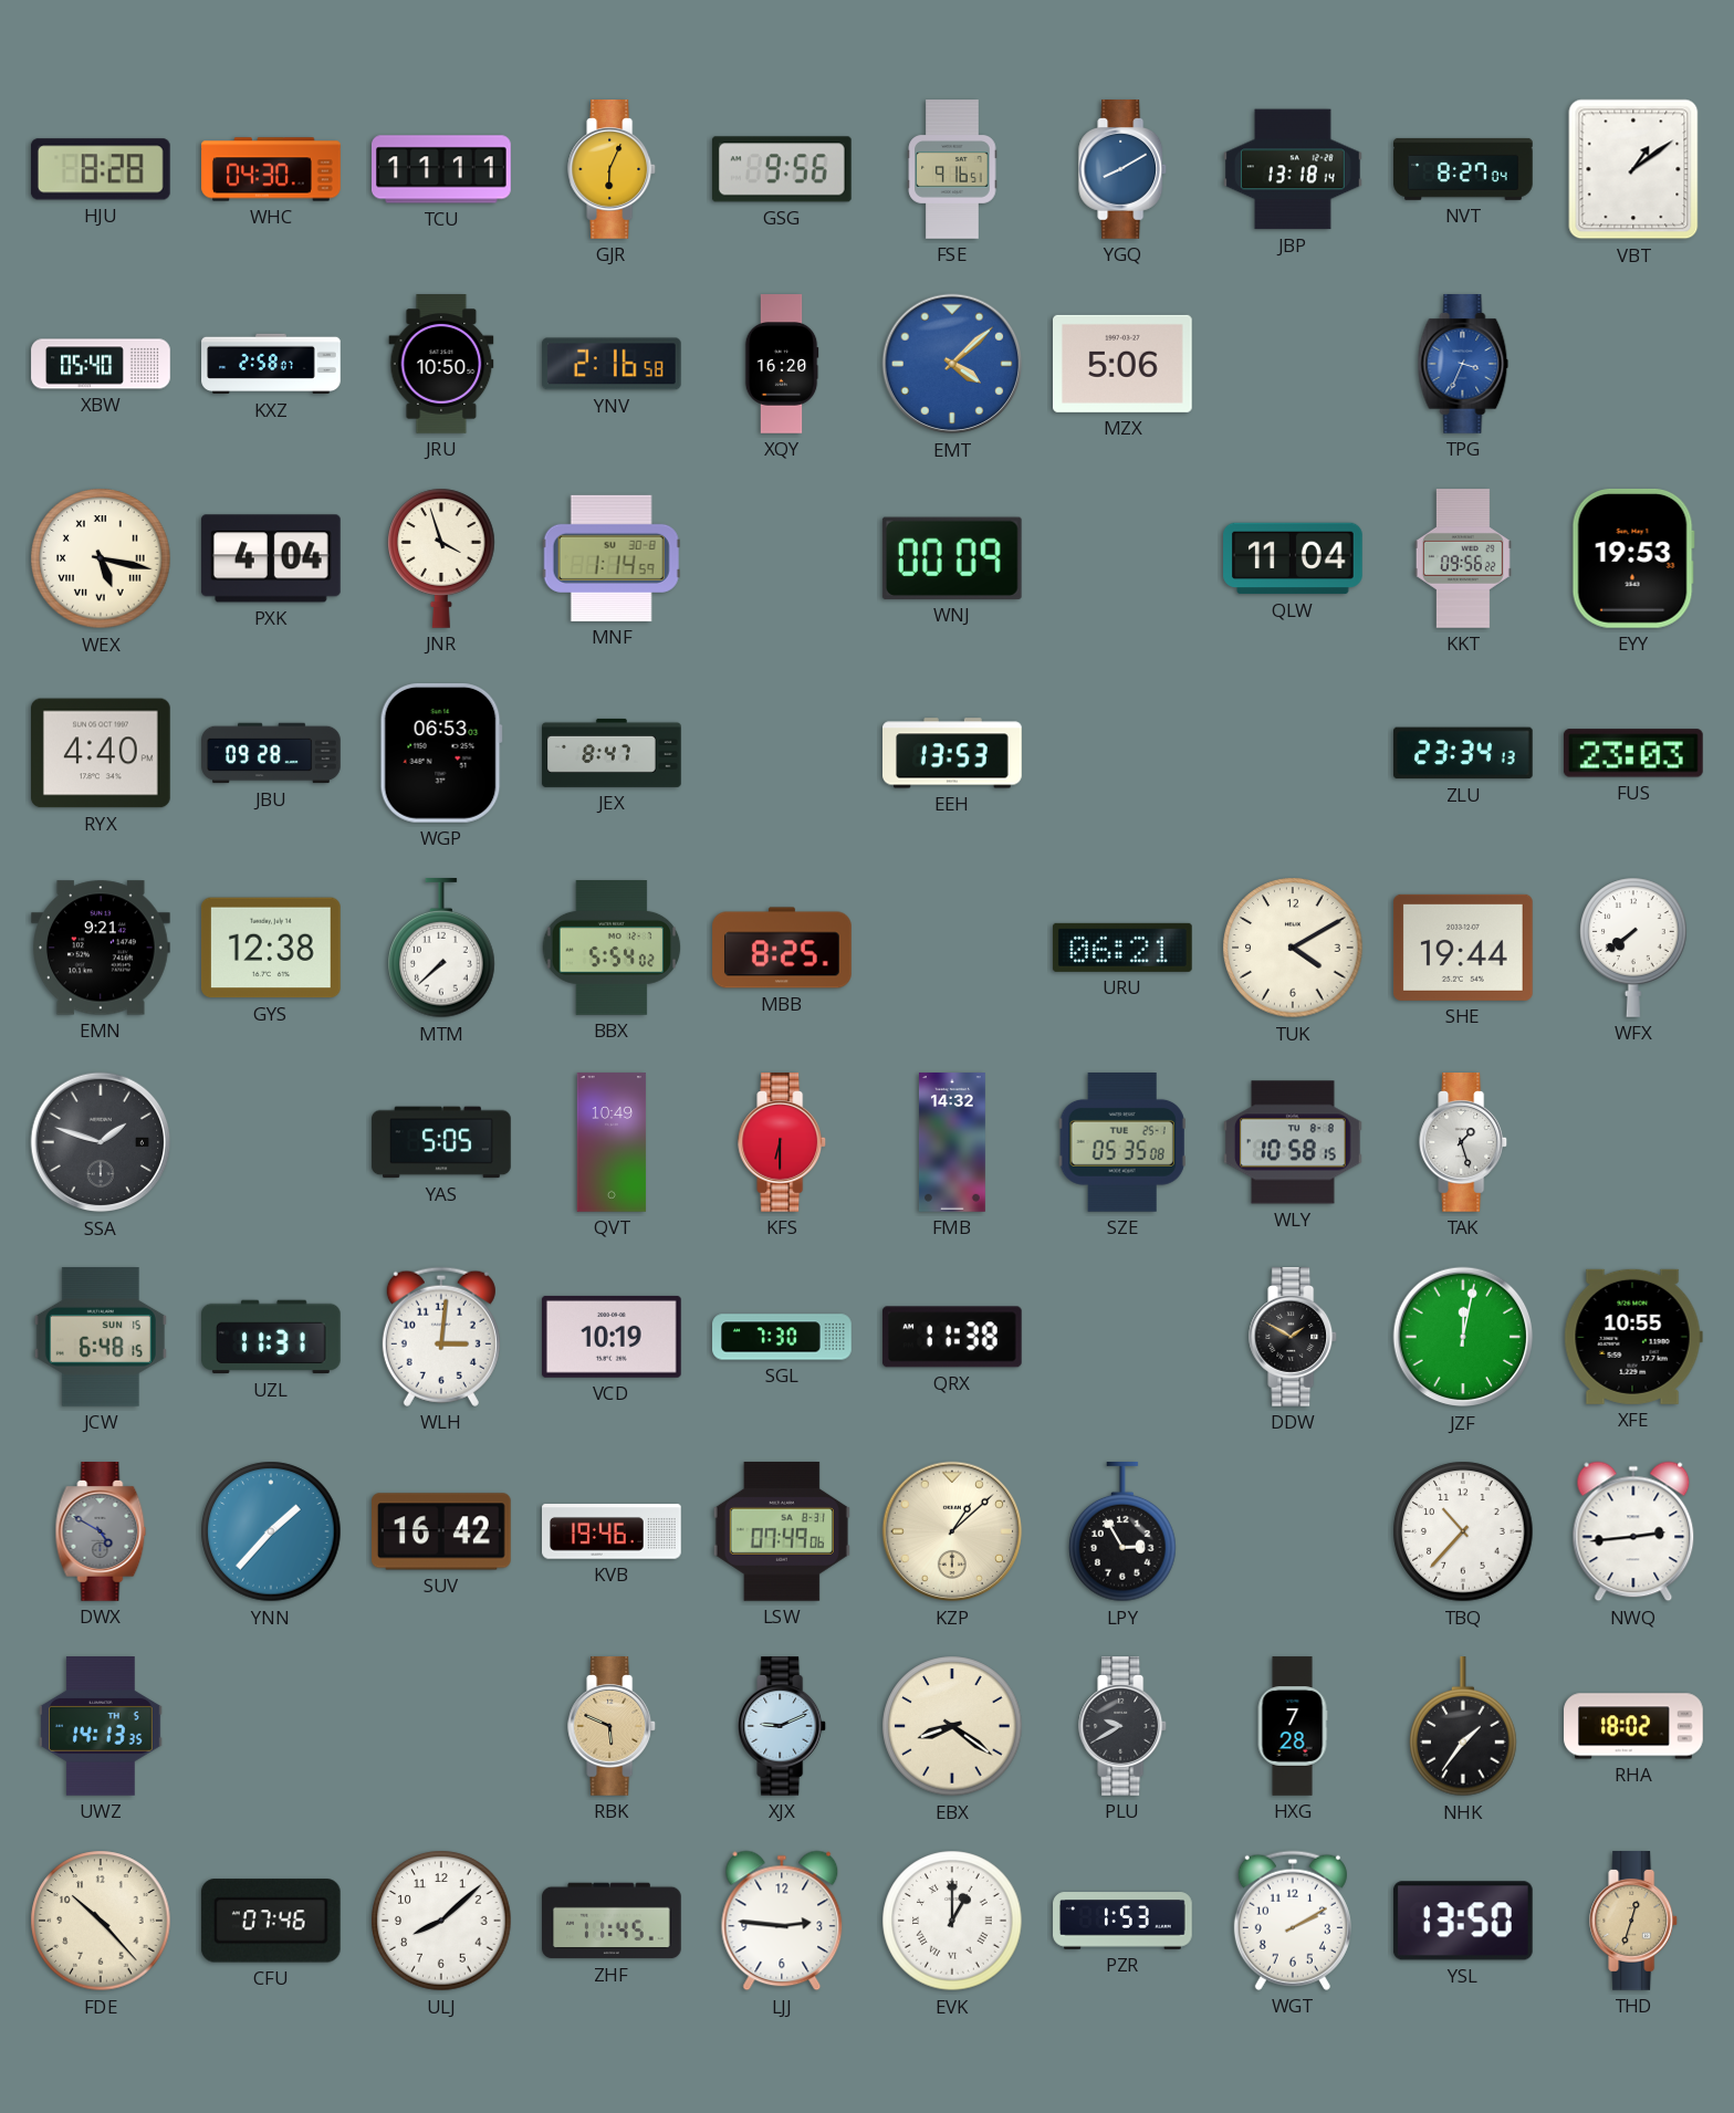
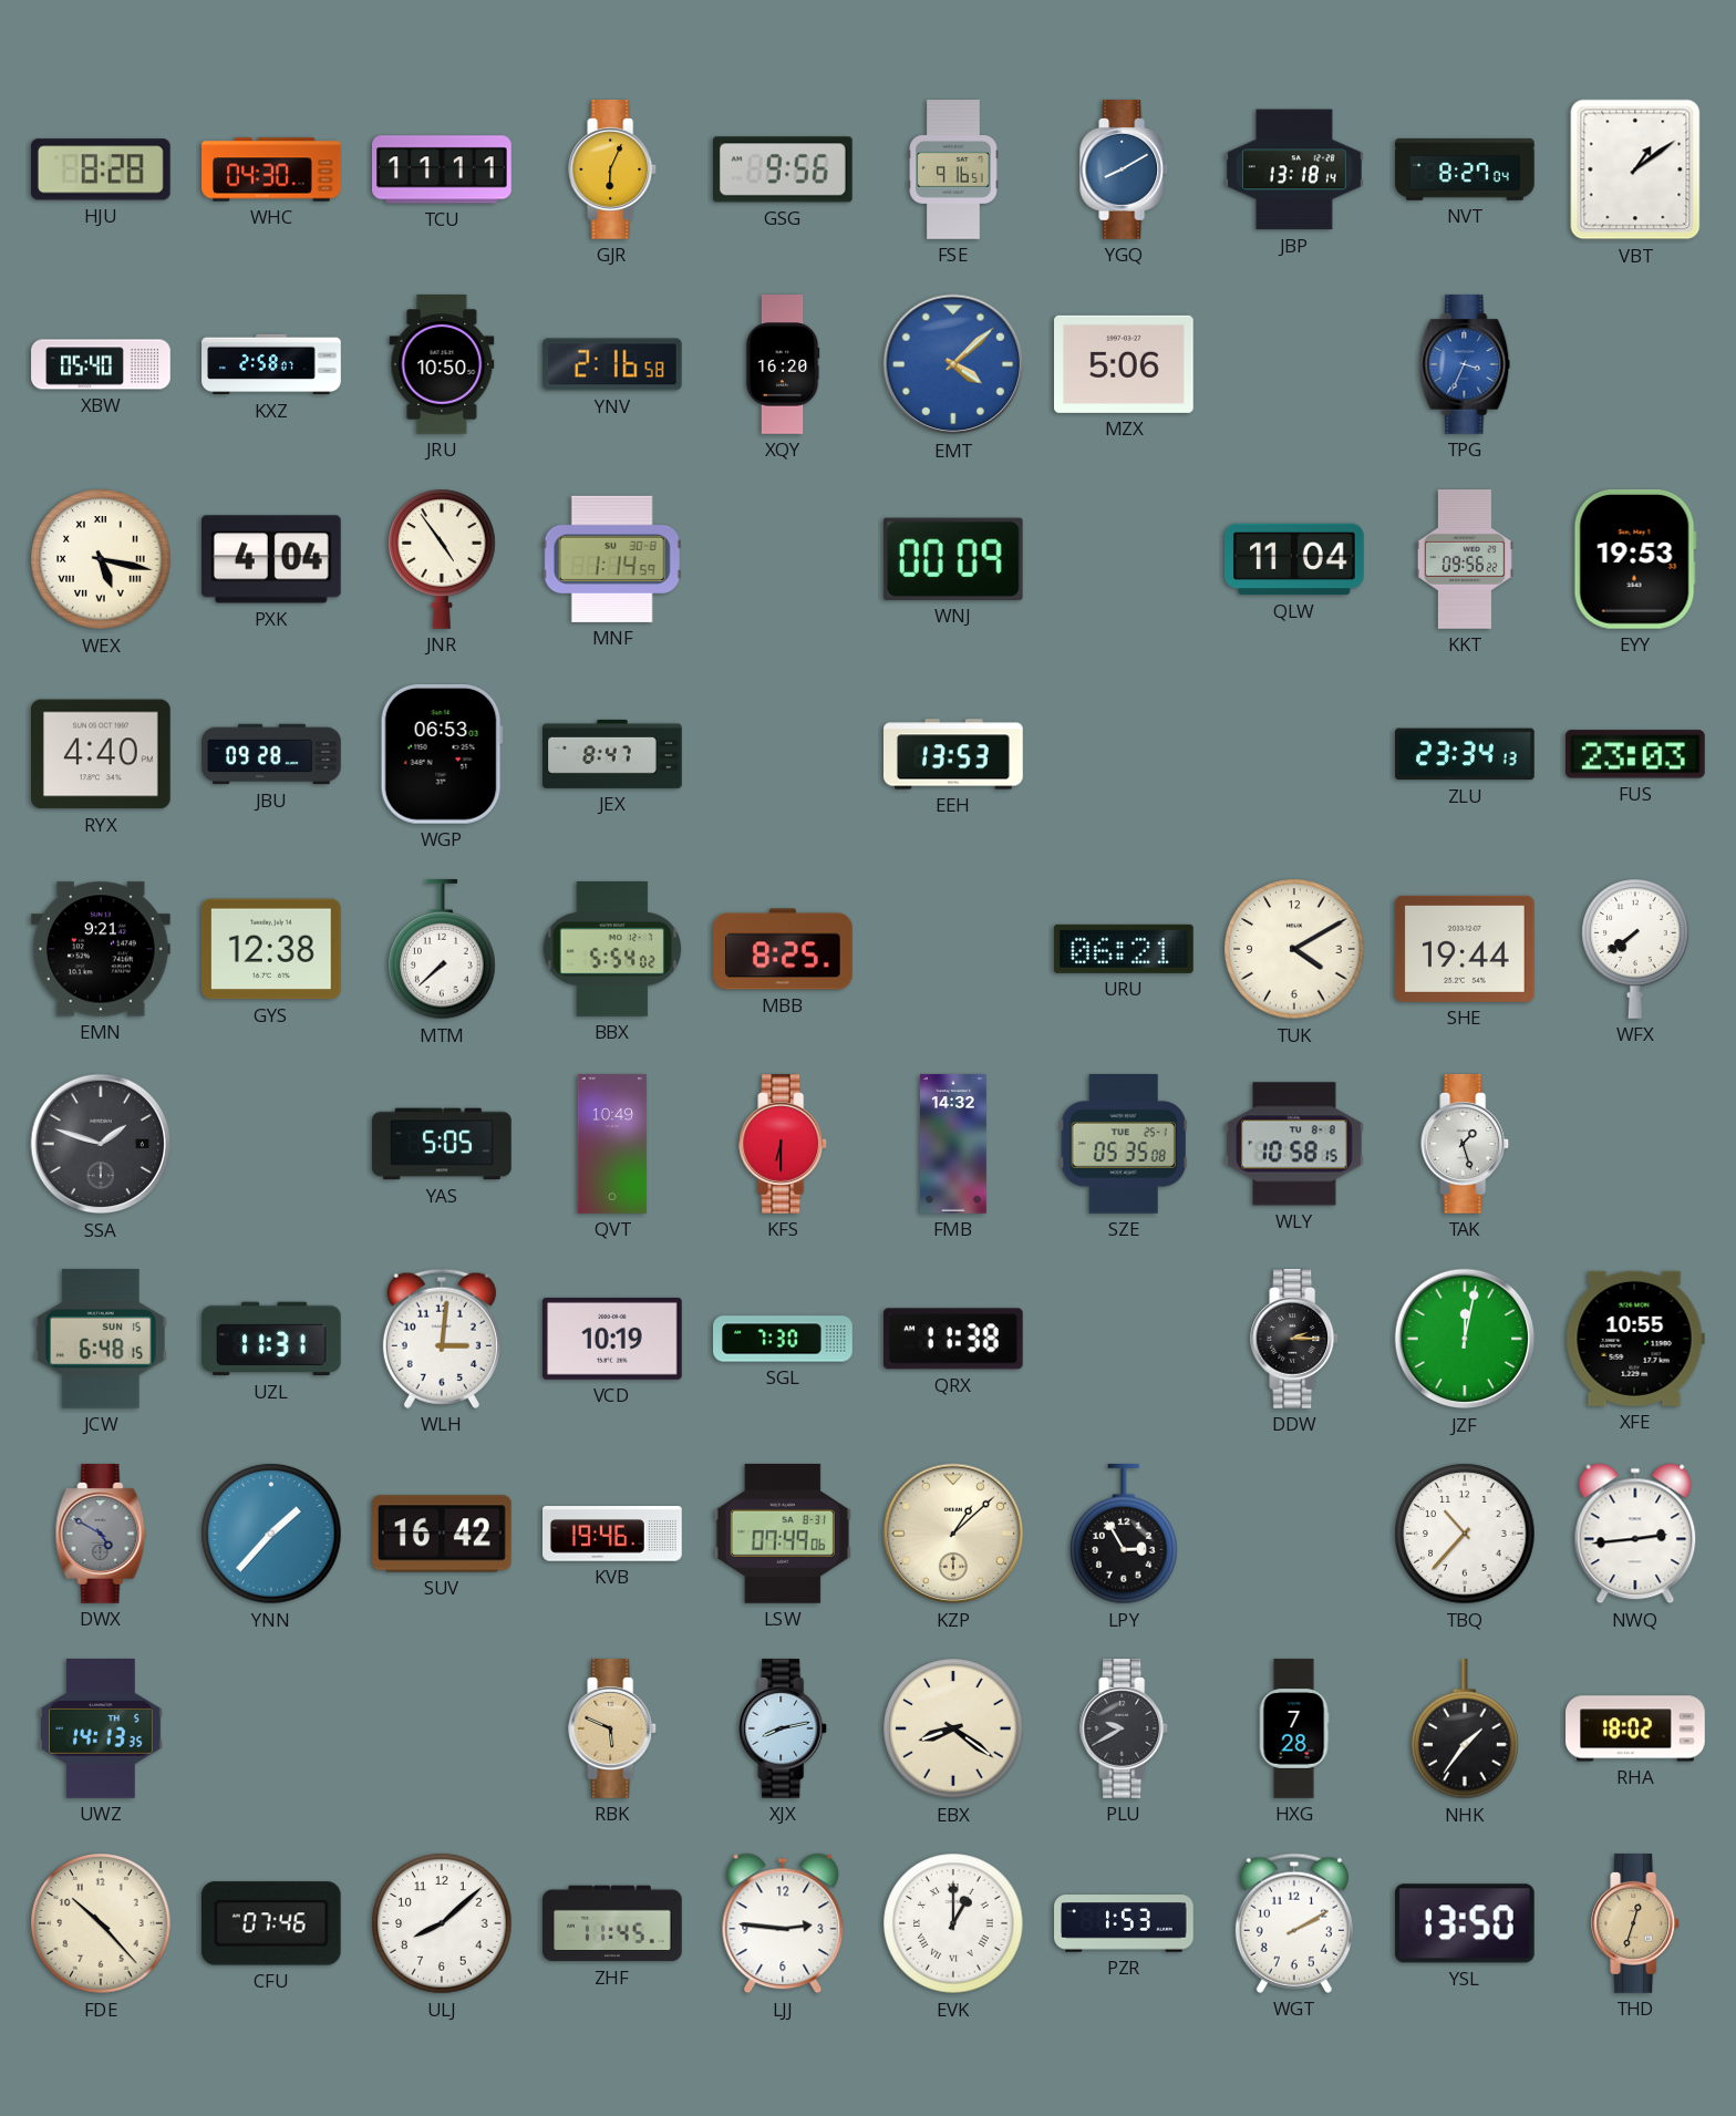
JNR: 3:57 -> 4:54 (442, 559)
DDW: 1:50 -> 2:15 (1295, 1340)
XJX: 9:11 -> 8:13 (784, 1730)
